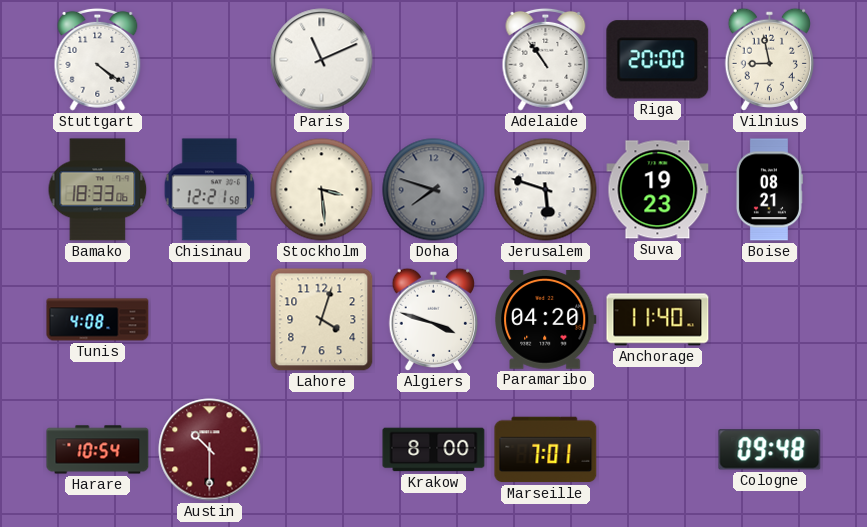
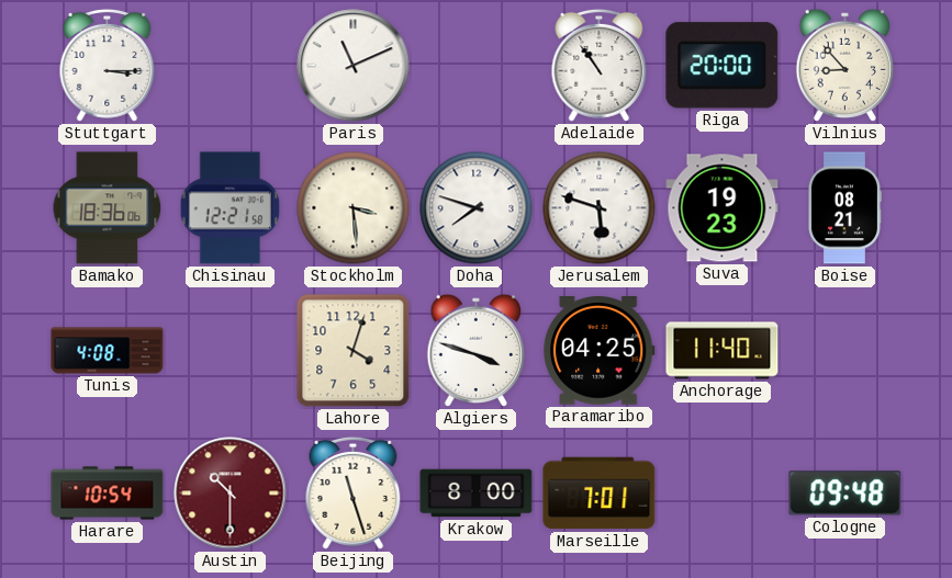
Stuttgart: 4:21 -> 3:15 (108, 65)
Vilnius: 8:58 -> 8:53 (844, 65)
Bamako: 18:33 -> 18:36 (108, 208)
Doha dial: grey -> white (477, 208)
Paramaribo: 04:20 -> 04:25 (600, 351)
Beijing: none -> 11:27 (354, 492)
